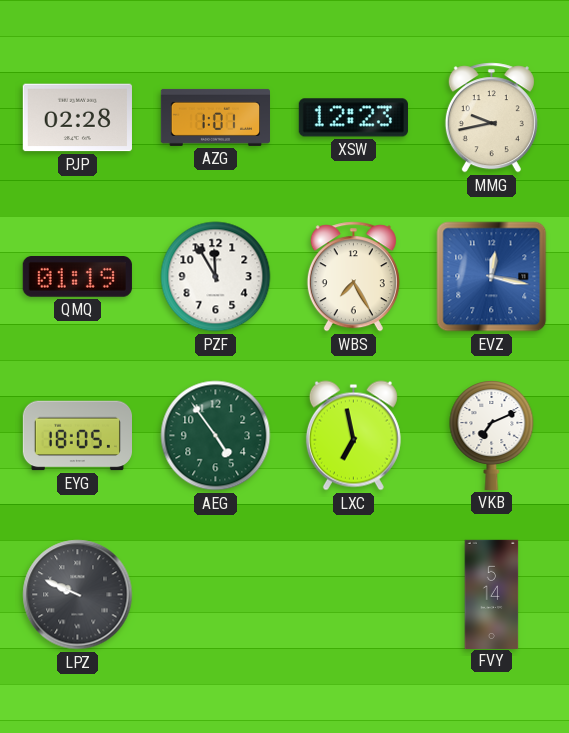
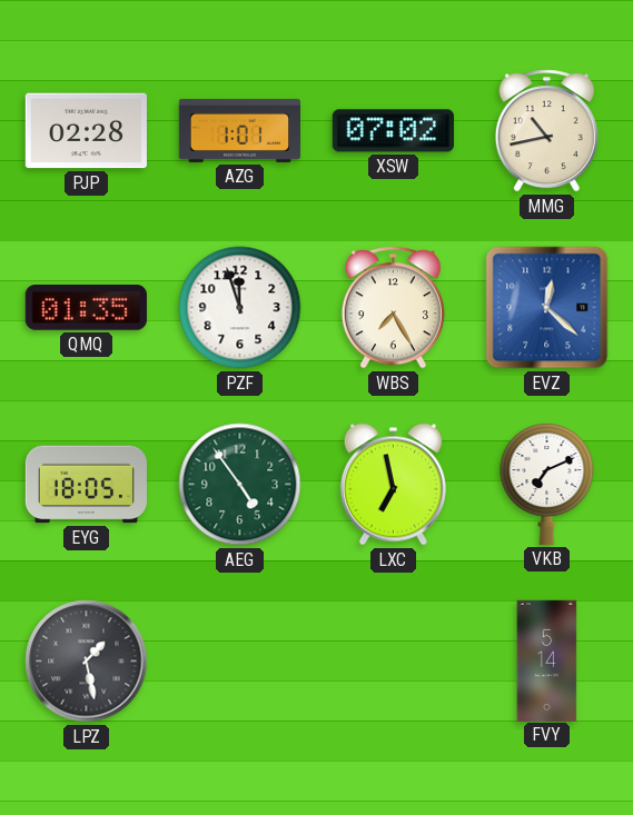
XSW: 12:23 -> 07:02 (393, 131)
MMG: 9:43 -> 10:43 (546, 131)
QMQ: 01:19 -> 01:35 (86, 308)
PZF: 11:55 -> 11:57 (240, 308)
EVZ: 12:17 -> 12:22 (547, 308)
LPZ: 9:49 -> 1:28 (87, 662)
